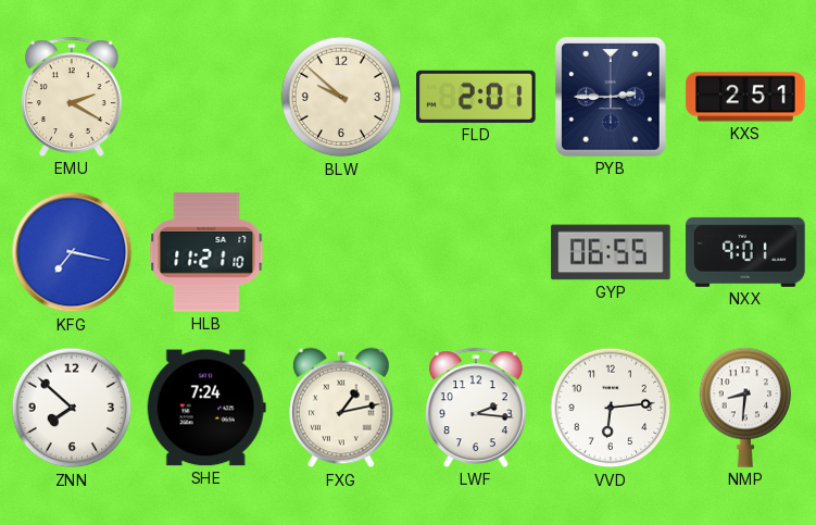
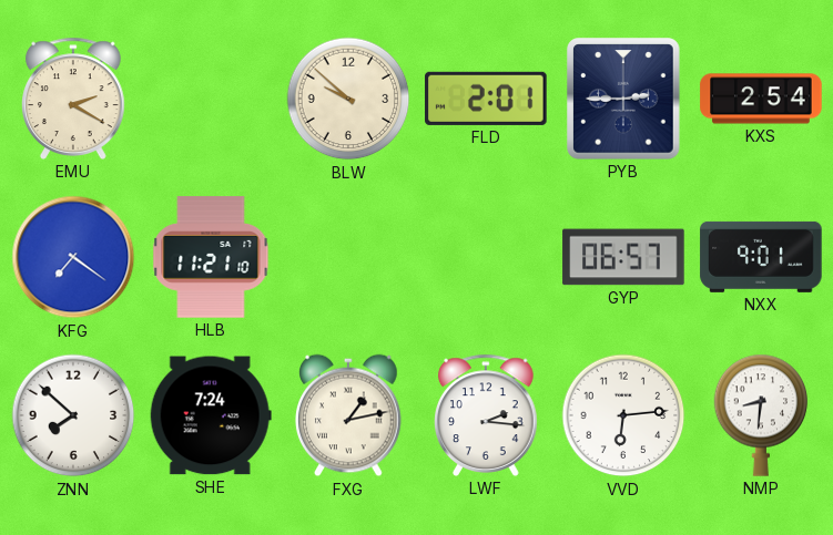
KXS: 2:51 -> 2:54 (761, 99)
KFG: 7:17 -> 7:21 (73, 257)
GYP: 06:55 -> 06:57 (623, 257)
